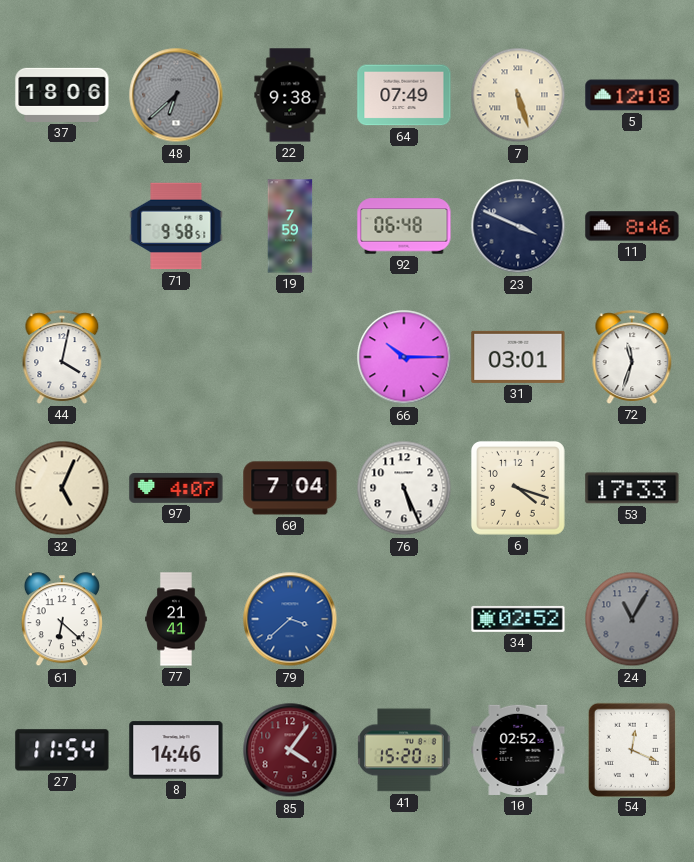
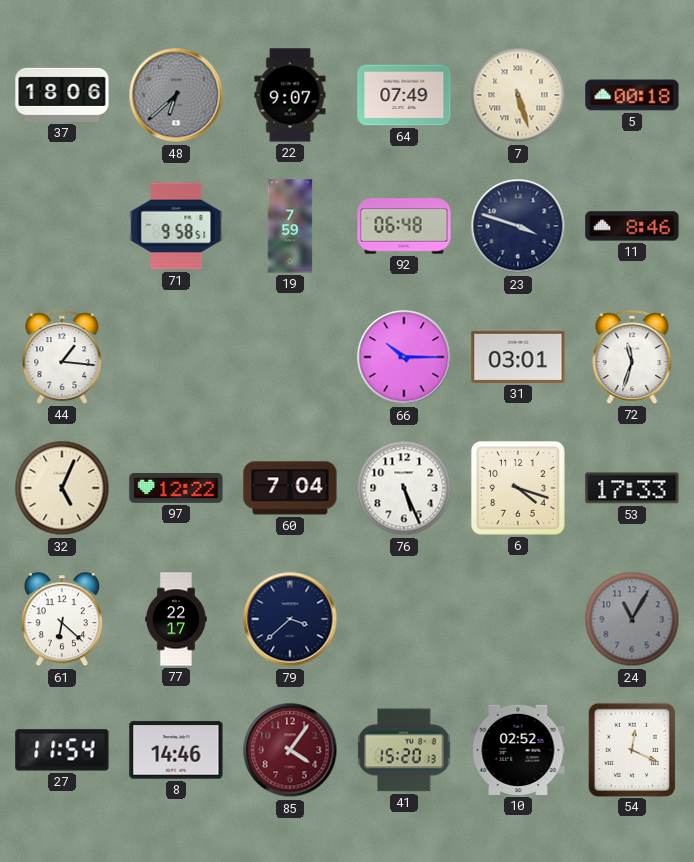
22: 9:38 -> 9:07 (290, 95)
5: 12:18 -> 00:18 (632, 95)
23: 3:49 -> 3:48 (518, 226)
44: 4:02 -> 1:16 (62, 357)
97: 4:07 -> 12:22 (176, 488)
77: 21:41 -> 22:17 (176, 619)
79 dial: blue -> navy (290, 619)
34: 02:52 -> none (518, 619)
